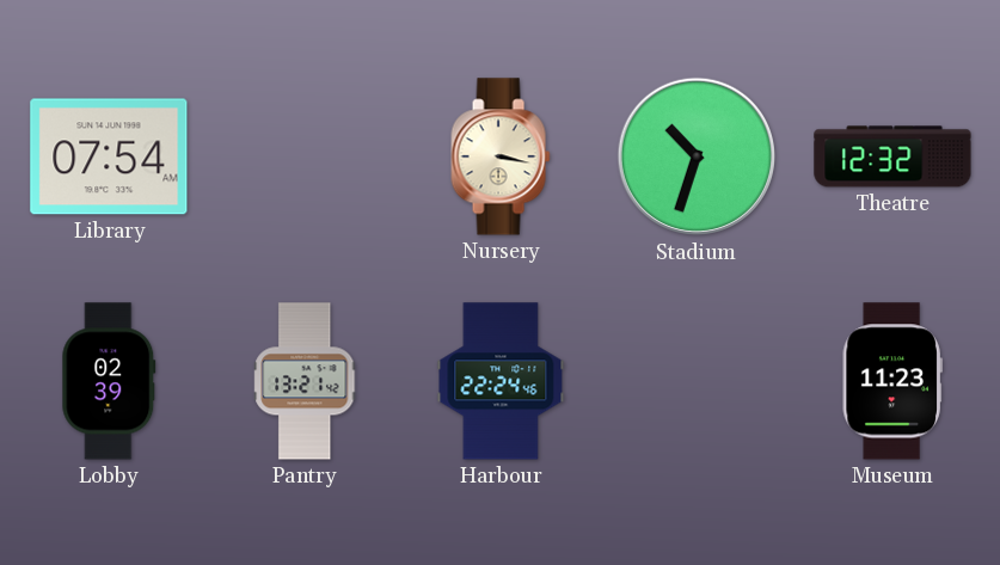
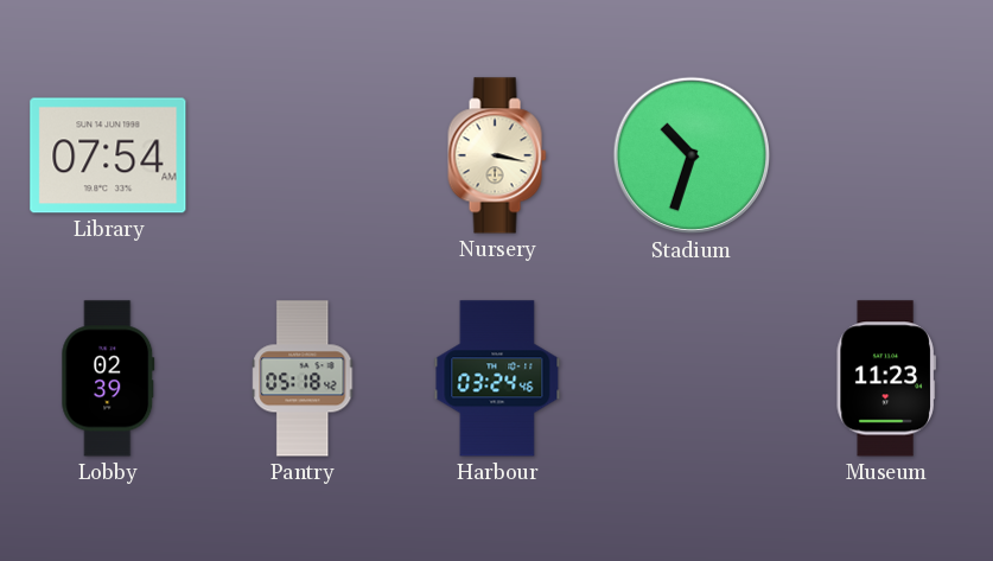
Theatre: 12:32 -> none (892, 156)
Pantry: 13:21 -> 05:18 (304, 378)
Harbour: 22:24 -> 03:24 (497, 378)
